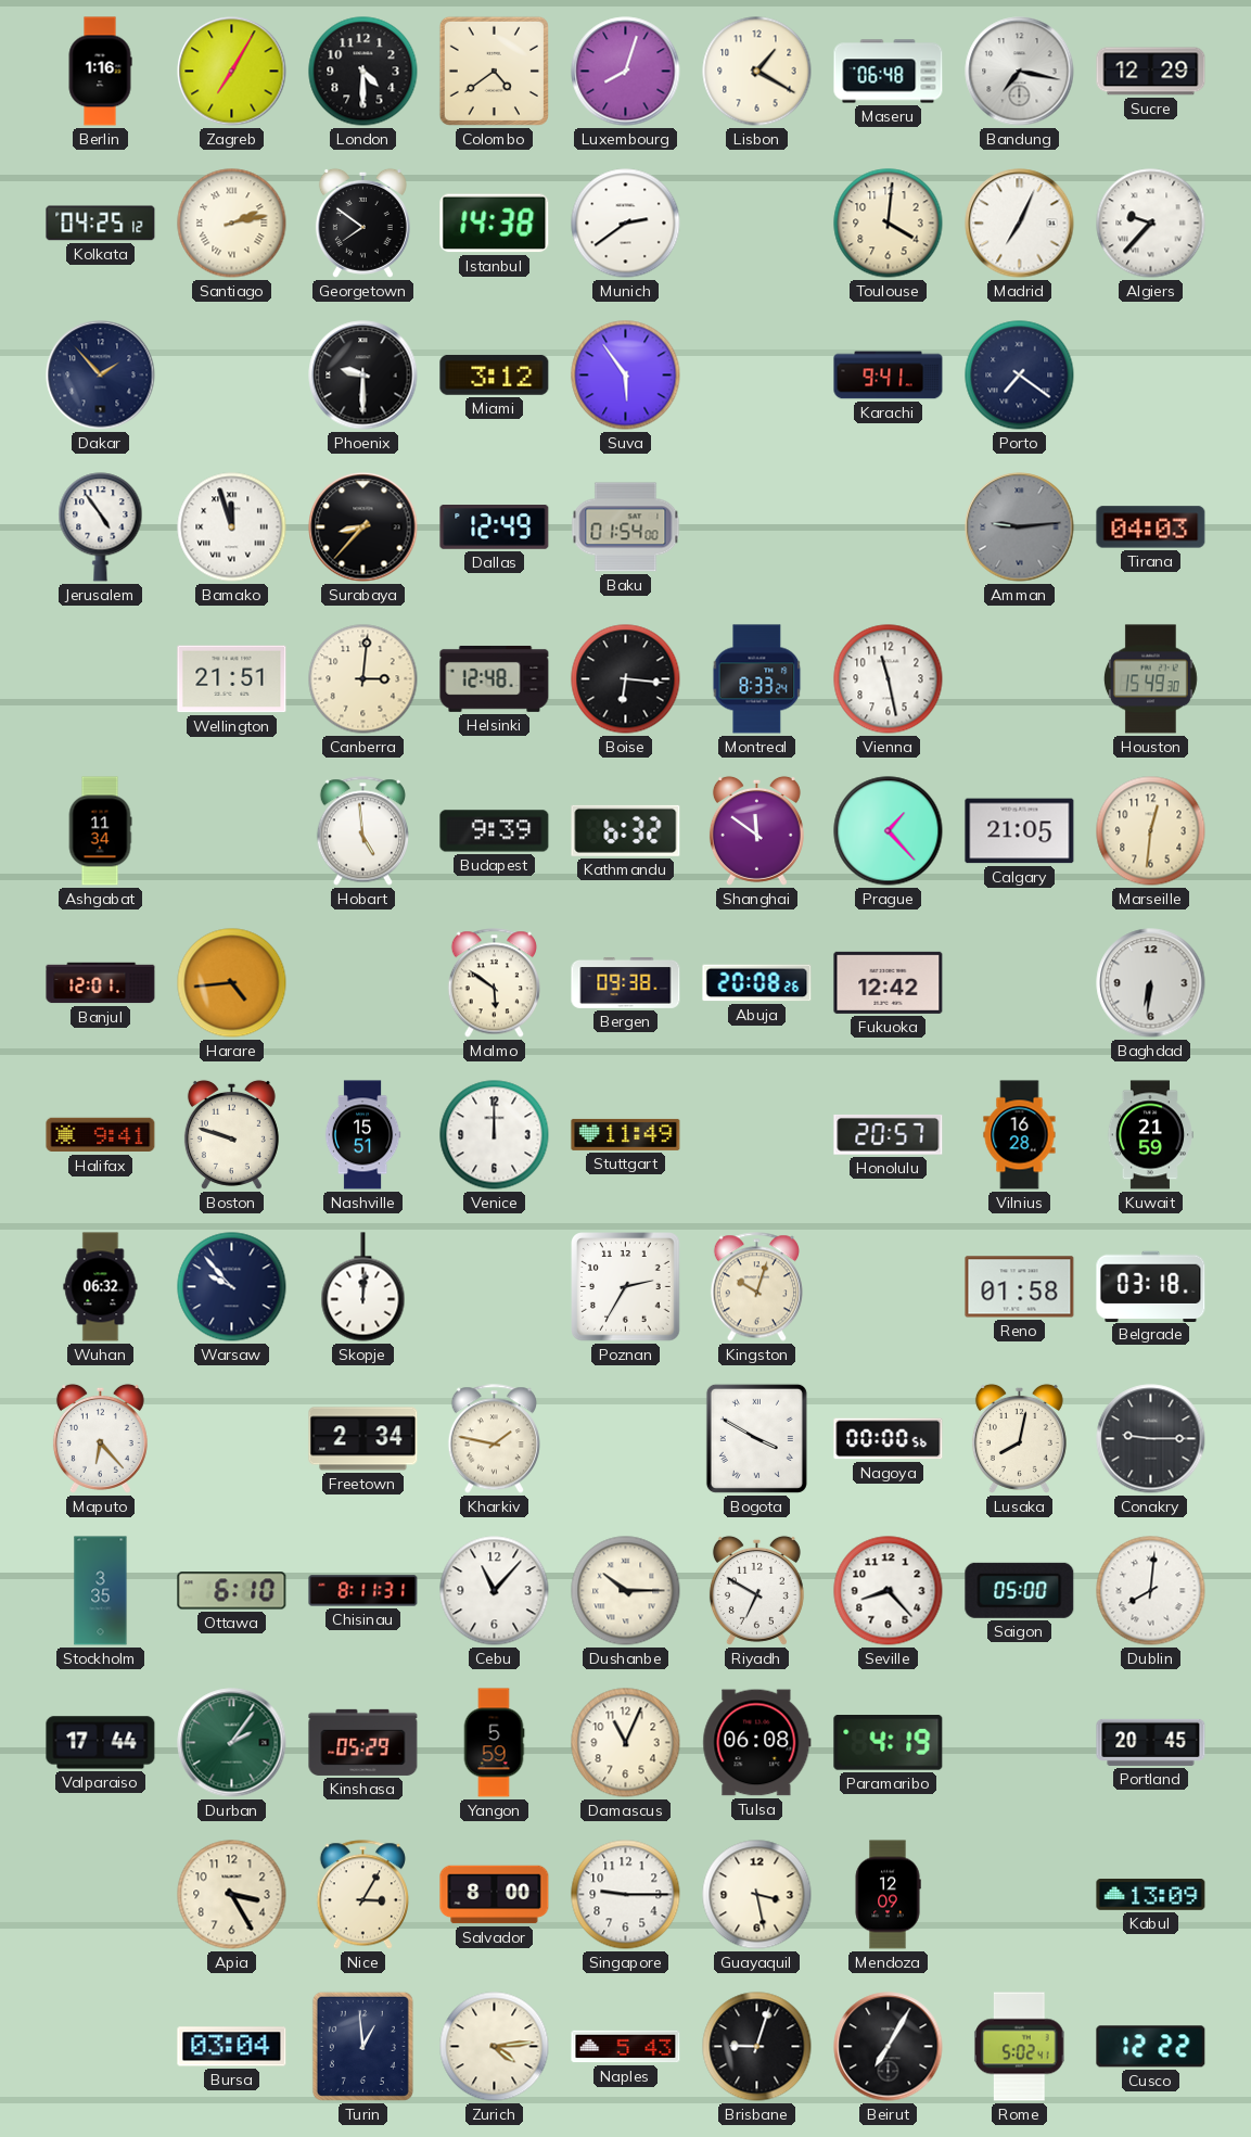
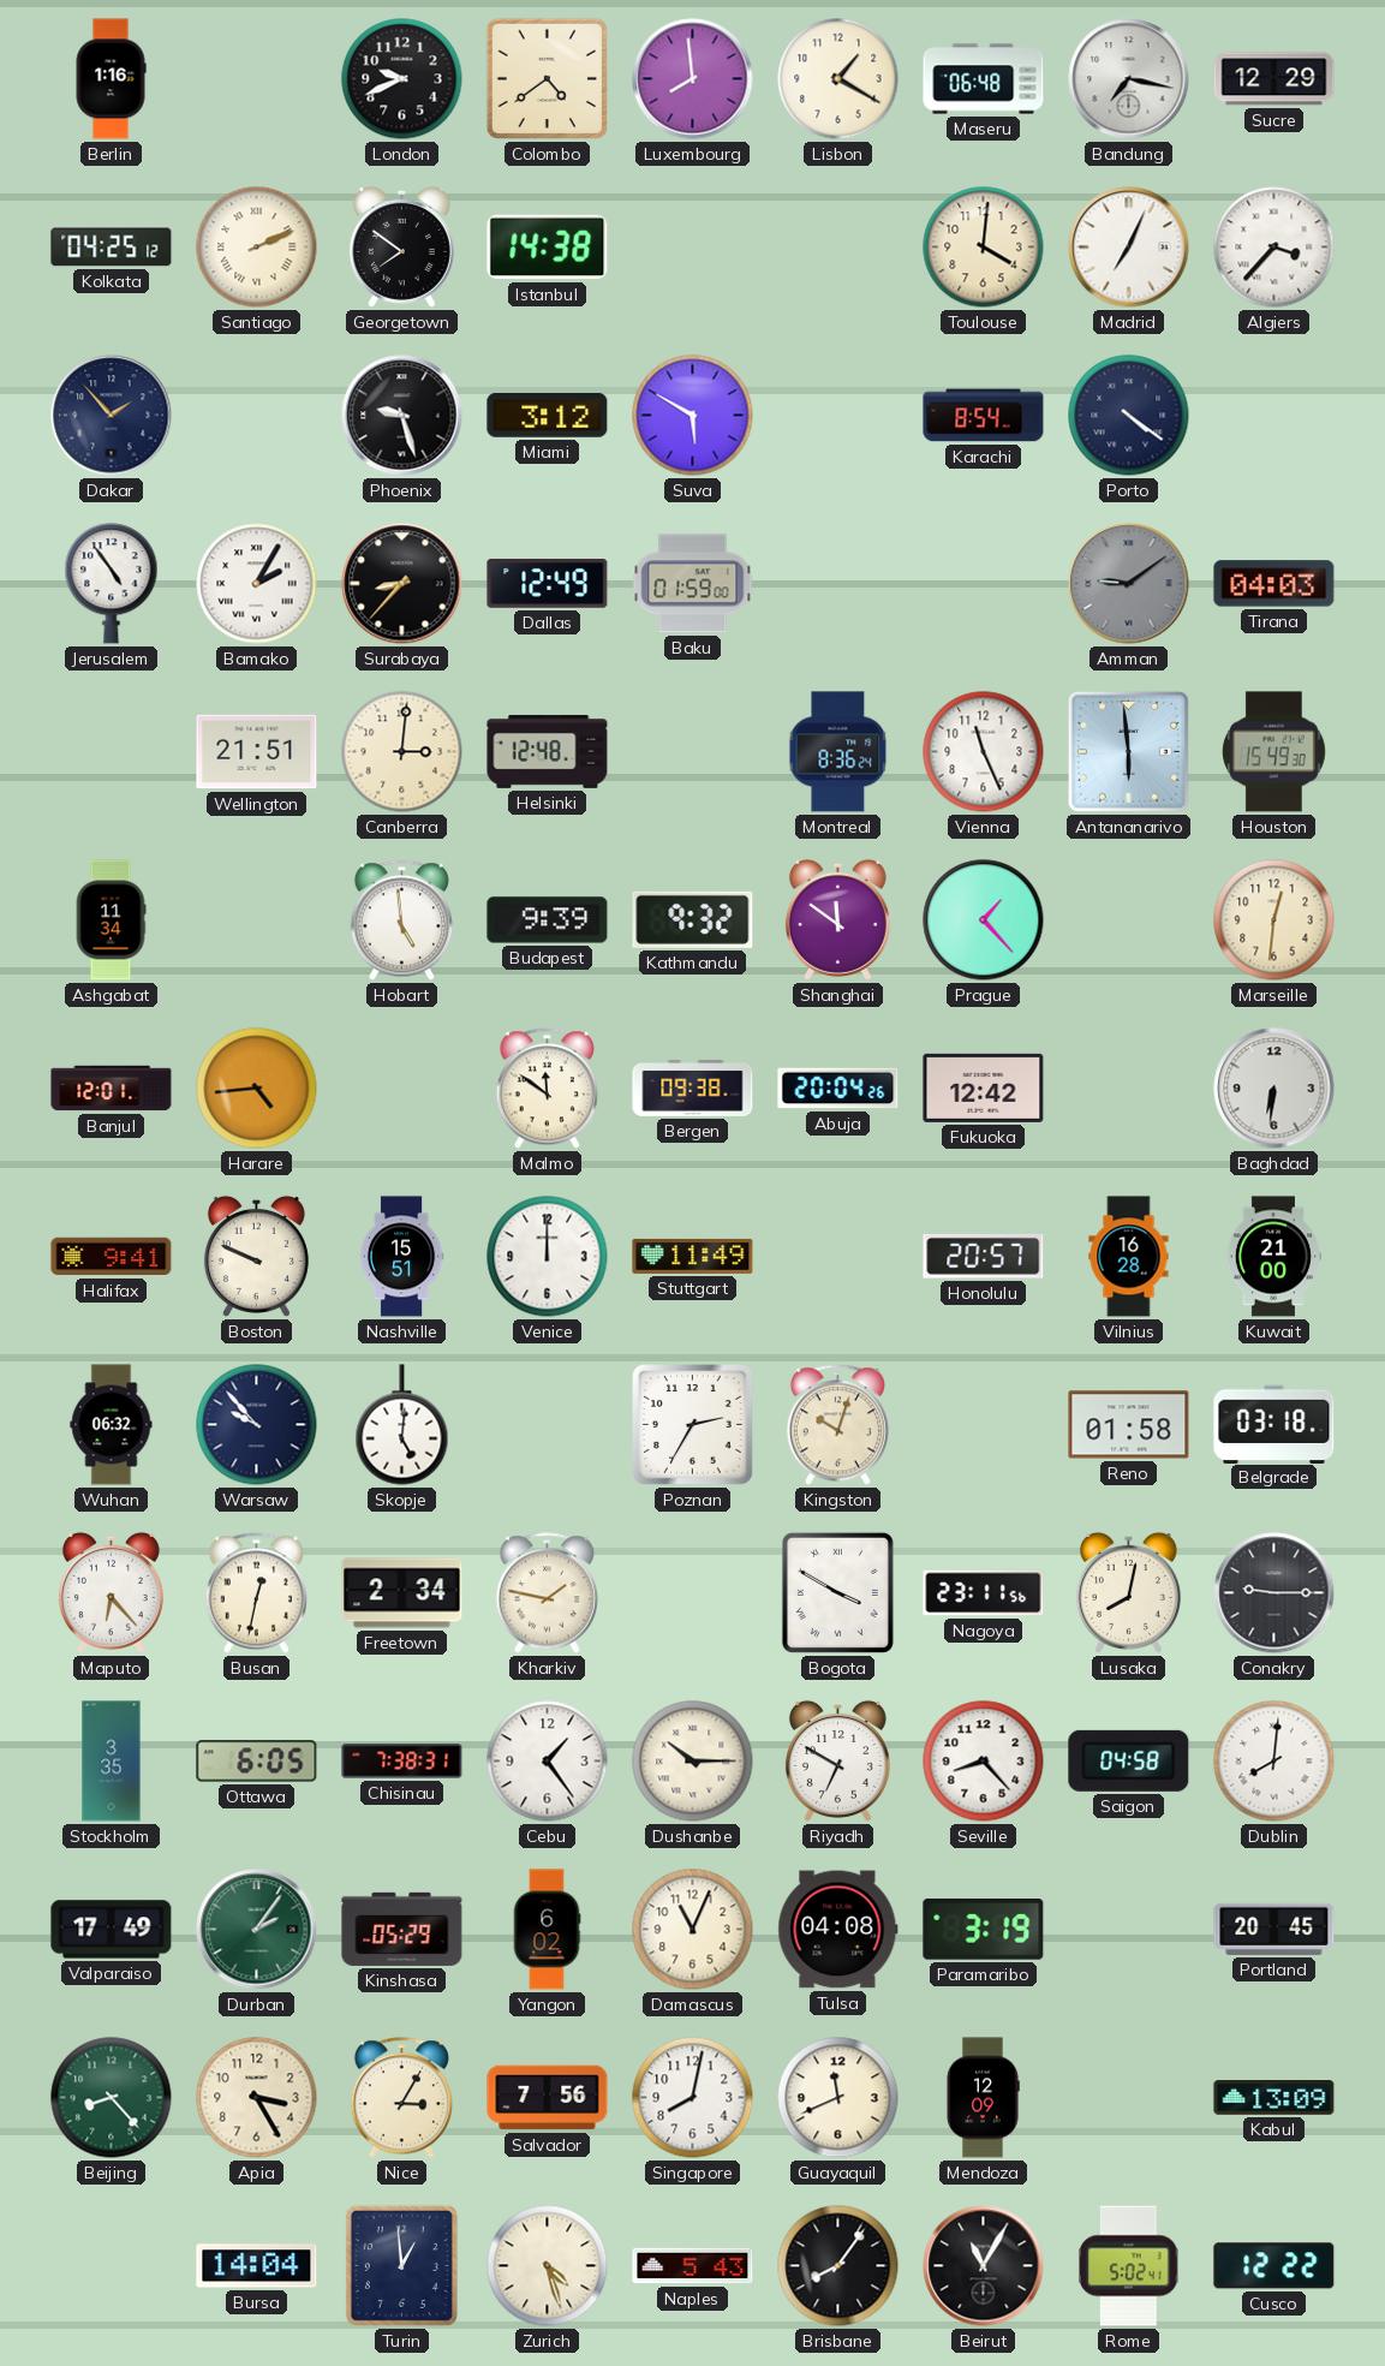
Zagreb: 7:05 -> none (232, 72)
London: 4:30 -> 9:41 (402, 79)
Luxembourg: 8:03 -> 7:59 (693, 79)
Santiago: 2:13 -> 2:11 (257, 248)
Munich: 2:39 -> none (626, 224)
Algiers: 9:37 -> 3:37 (1274, 248)
Phoenix: 9:30 -> 9:27 (402, 416)
Suva: 5:54 -> 5:50 (693, 416)
Karachi: 9:41 -> 8:54 (984, 416)
Porto: 7:21 -> 4:21 (1129, 416)
Bamako: 11:57 -> 2:05 (257, 584)
Baku: 01:54 -> 01:59 (693, 584)
Amman: 9:14 -> 9:09 (1129, 584)
Boise: 6:16 -> none (626, 679)
Montreal: 8:33 -> 8:36 (838, 752)
Vienna: 11:28 -> 11:26 (984, 752)
Antananarivo: none -> 5:59 (1128, 751)
Kathmandu: 6:32 -> 9:32 (693, 919)
Calgary: 21:05 -> none (1020, 831)
Malmo: 5:51 -> 11:51 (547, 1089)
Abuja: 20:08 -> 20:04 (838, 1089)
Boston: 9:48 -> 9:49 (256, 1256)
Kuwait: 21:59 -> 21:00 (1272, 1257)
Skopje: 12:01 -> 5:01 (402, 1425)
Busan: none -> 12:32 (256, 1593)
Nagoya: 00:00 -> 23:11 (984, 1593)
Ottawa: 6:10 -> 6:05 (257, 1762)
Chisinau: 8:11 -> 7:38 (402, 1762)
Cebu: 11:07 -> 1:24 (548, 1762)
Saigon: 05:00 -> 04:58 (1129, 1760)
Valparaiso: 17:44 -> 17:49 (112, 1930)
Yangon: 5:59 -> 6:02 (547, 1930)
Tulsa: 06:08 -> 04:08 (838, 1930)
Paramaribo: 4:19 -> 3:19 (984, 1930)
Beijing: none -> 8:23 (112, 2098)
Salvador: 8:00 -> 7:56 (548, 2098)
Singapore: 9:15 -> 8:02 (693, 2098)
Guayaquil: 3:28 -> 11:41 (838, 2098)
Bursa: 03:04 -> 14:04 (257, 2266)
Zurich: 4:14 -> 4:27 (548, 2266)
Brisbane: 9:03 -> 8:06 (838, 2266)
Beirut: 7:05 -> 11:05 (984, 2266)
